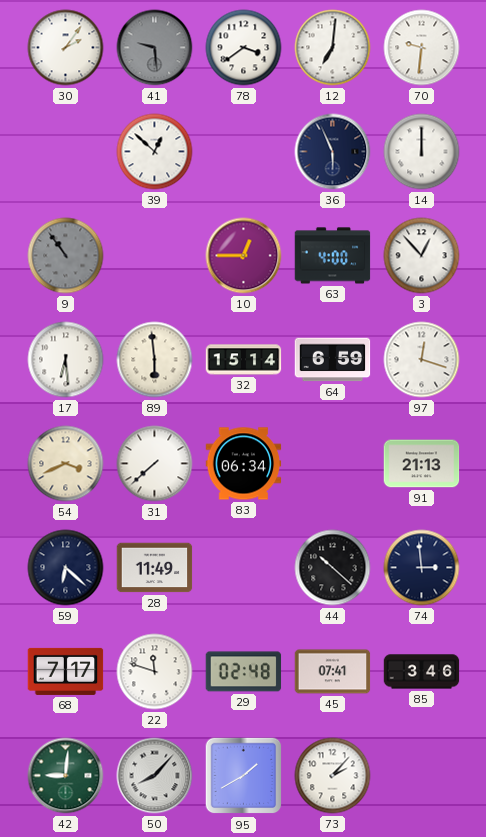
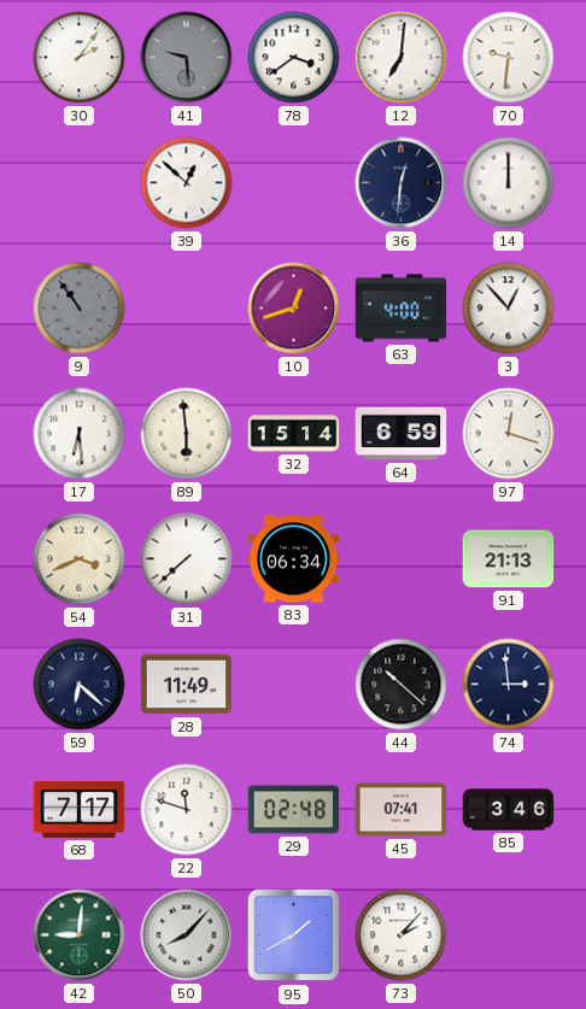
36: 5:56 -> 12:31 (402, 183)
10: 12:45 -> 12:42 (294, 309)
